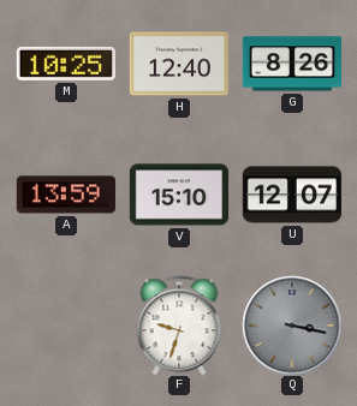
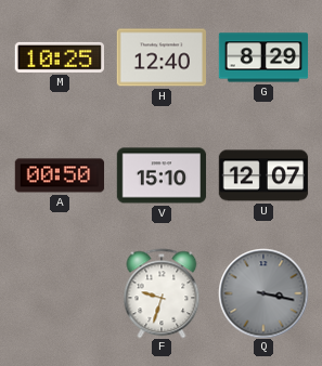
G: 8:26 -> 8:29 (263, 57)
A: 13:59 -> 00:50 (60, 175)
